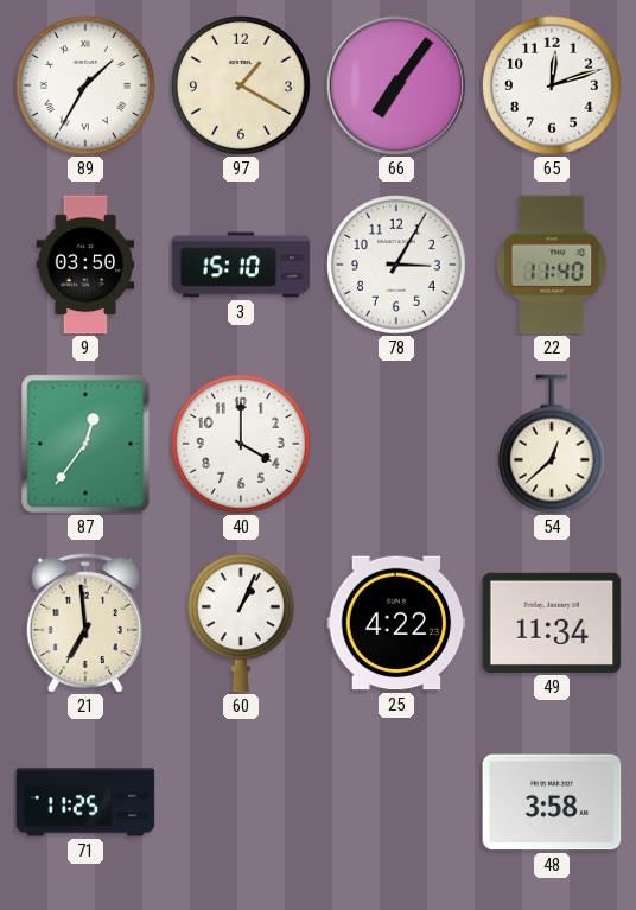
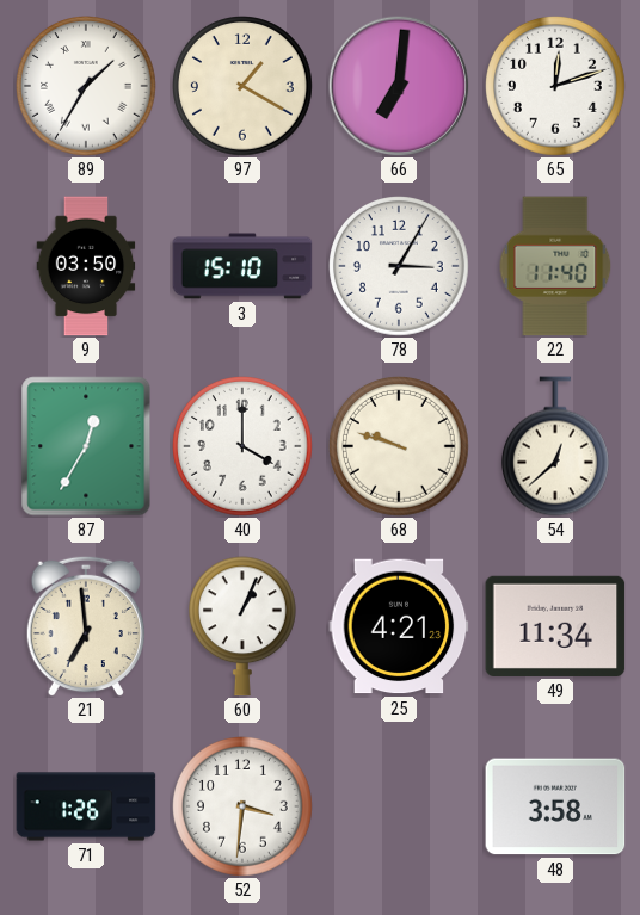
66: 7:06 -> 7:01 (399, 86)
87: 12:36 -> 12:35 (86, 446)
68: none -> 9:48 (400, 447)
25: 4:22 -> 4:21 (399, 626)
71: 11:25 -> 1:26 (86, 806)
52: none -> 3:31 (244, 808)
